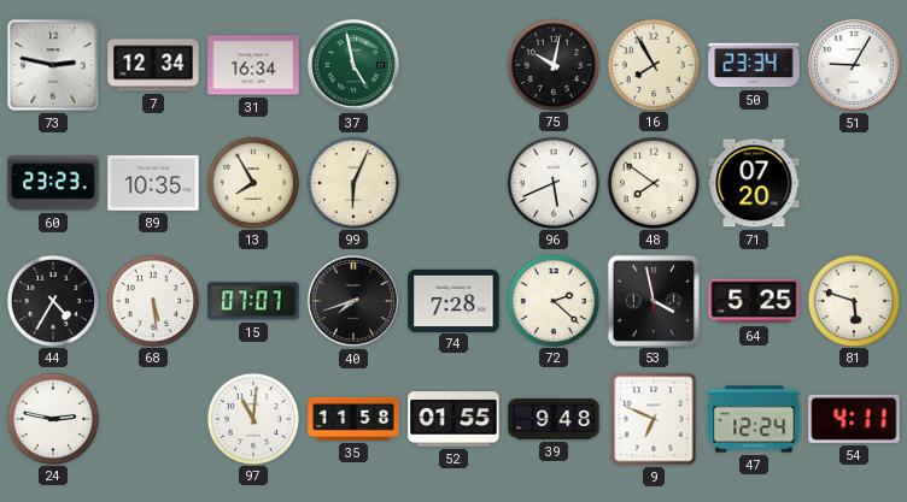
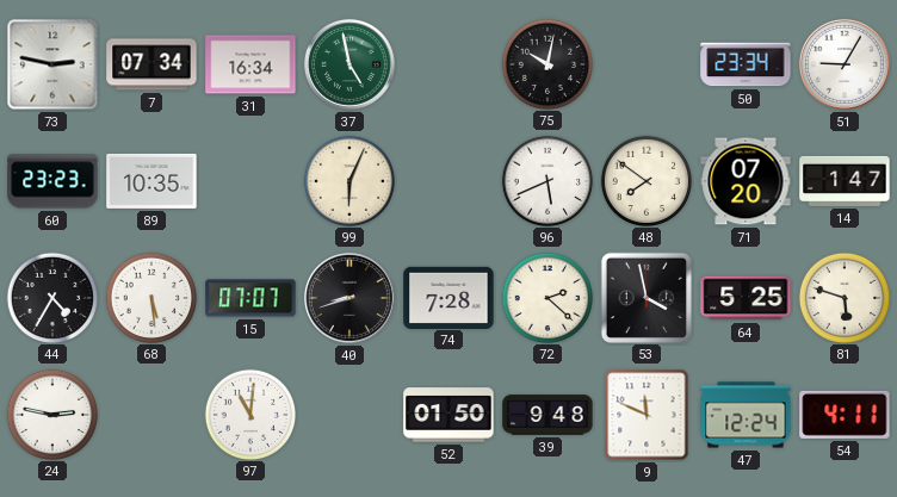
7: 12:34 -> 07:34 (151, 64)
16: 7:55 -> none (653, 64)
13: 7:55 -> none (252, 182)
14: none -> 1:47 (845, 181)
40: 7:42 -> 8:42 (349, 298)
35: 11:58 -> none (353, 419)
52: 01:55 -> 01:50 (448, 415)
9: 6:49 -> 11:49 (647, 415)
